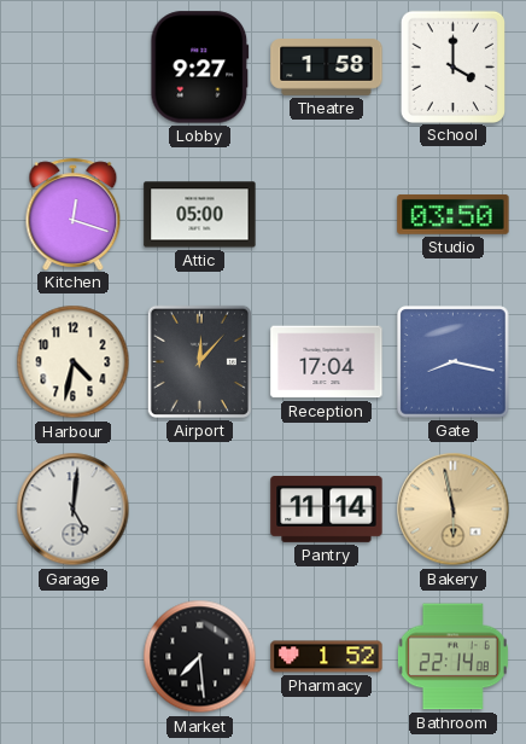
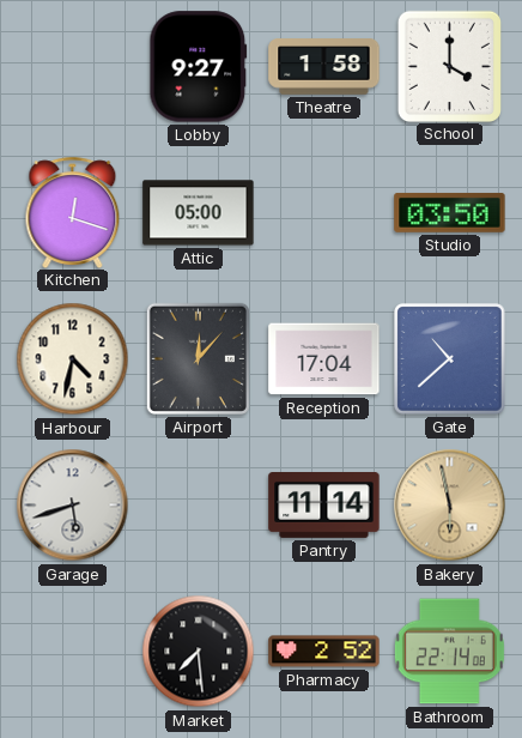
Gate: 8:17 -> 10:38 (450, 359)
Garage: 5:01 -> 5:42 (73, 506)
Pharmacy: 1:52 -> 2:52 (324, 652)
